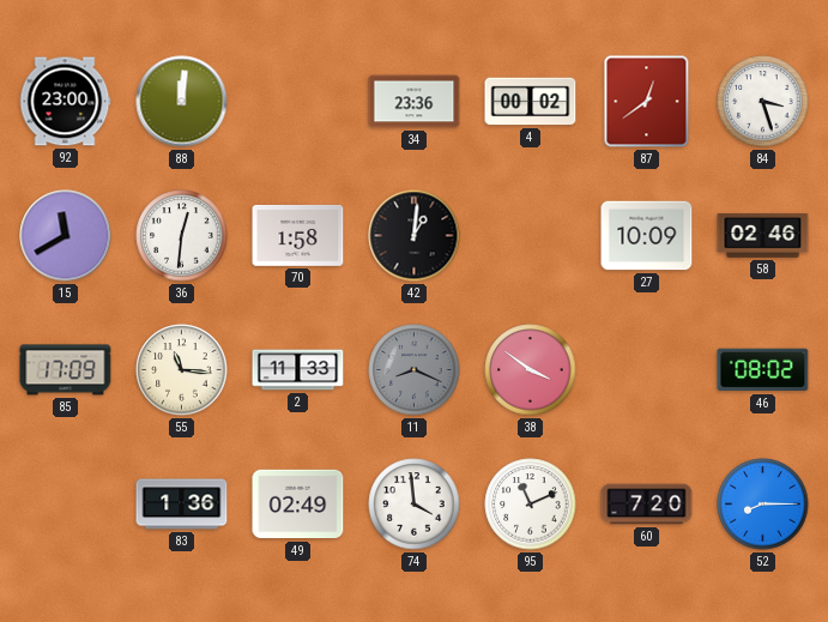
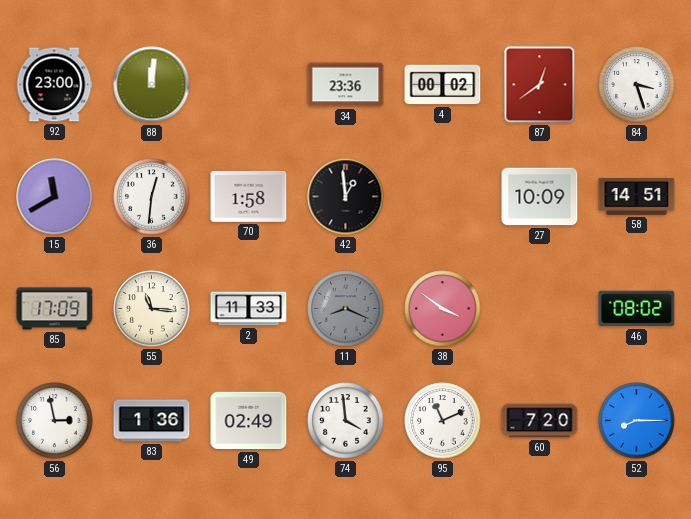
42: 1:01 -> 12:59 (346, 197)
58: 02:46 -> 14:51 (637, 196)
56: none -> 2:58 (55, 421)
